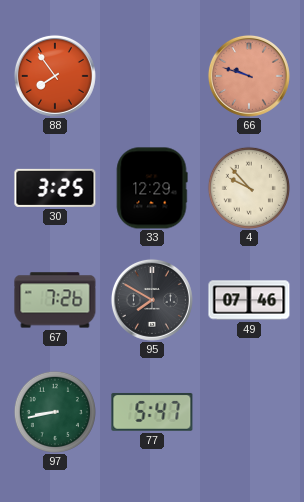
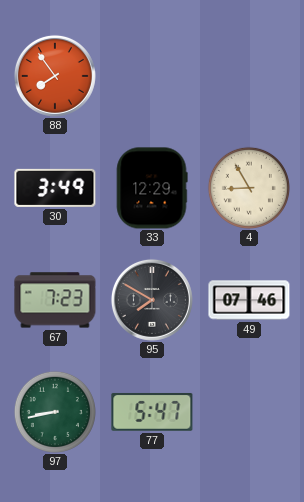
66: 9:48 -> none (249, 76)
30: 3:25 -> 3:49 (55, 188)
4: 9:53 -> 8:55 (249, 188)
67: 7:26 -> 7:23 (55, 300)
